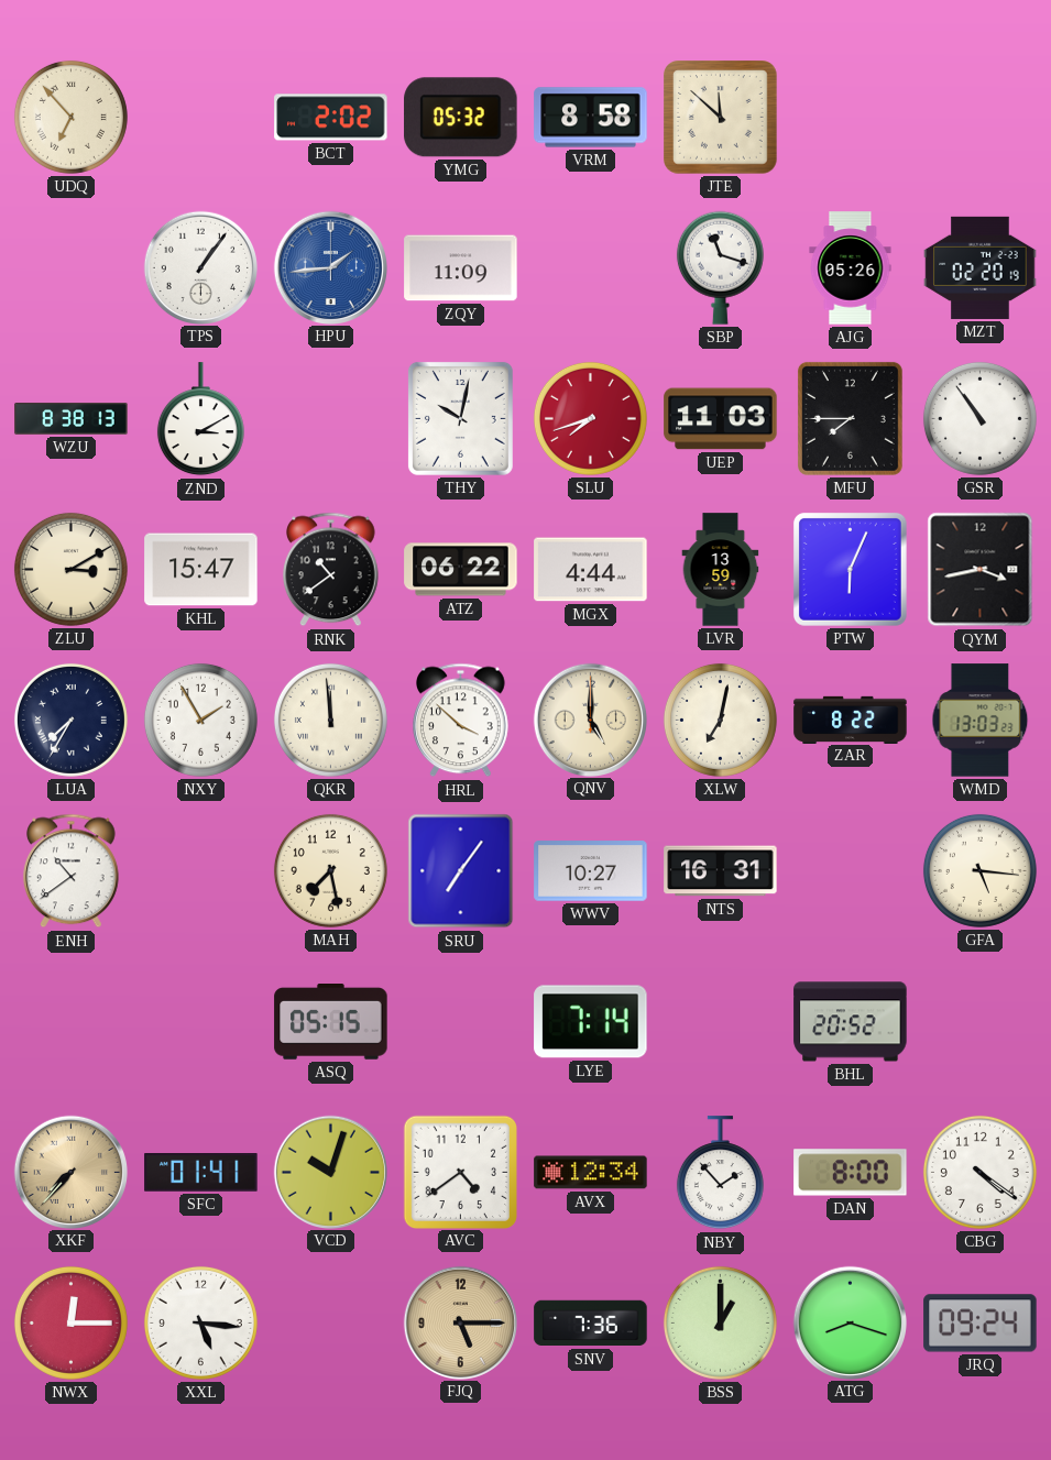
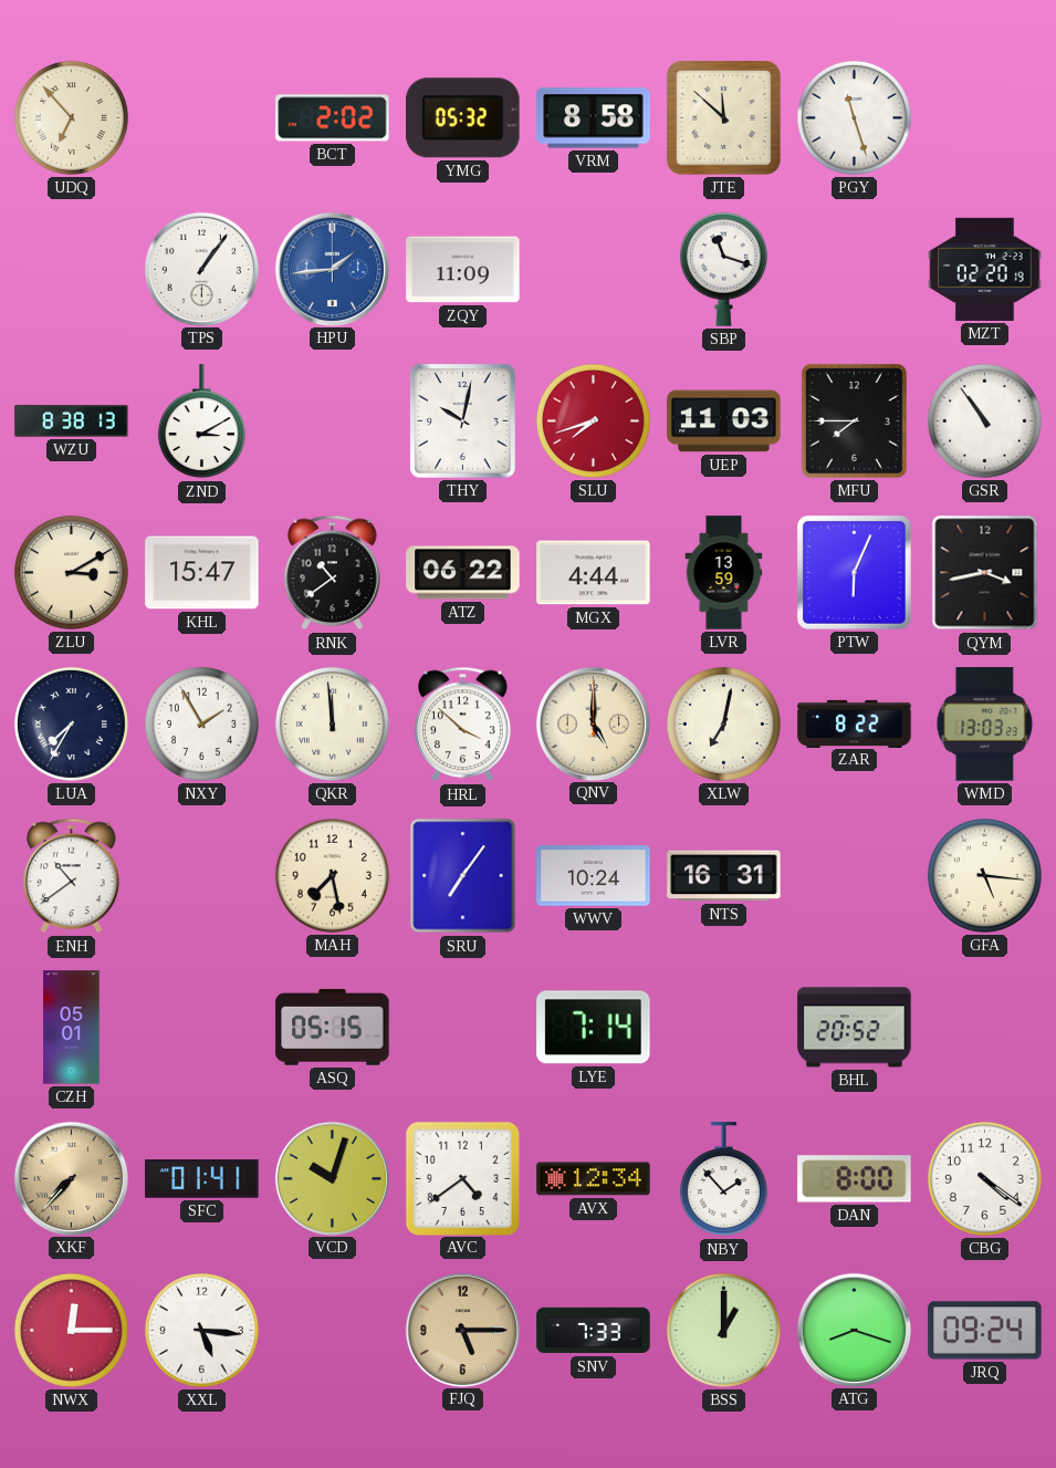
PGY: none -> 11:27 (854, 117)
AJG: 05:26 -> none (851, 268)
WWV: 10:27 -> 10:24 (594, 876)
CZH: none -> 05:01 (72, 1028)
SNV: 7:36 -> 7:33 (594, 1331)
